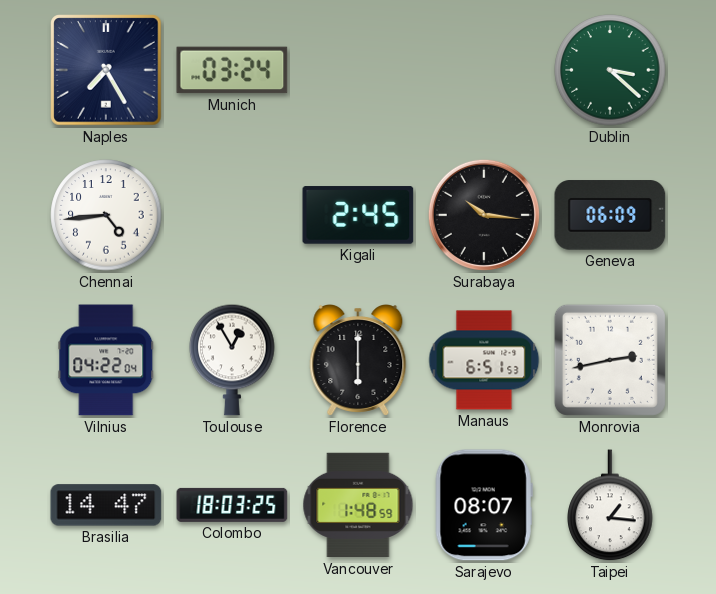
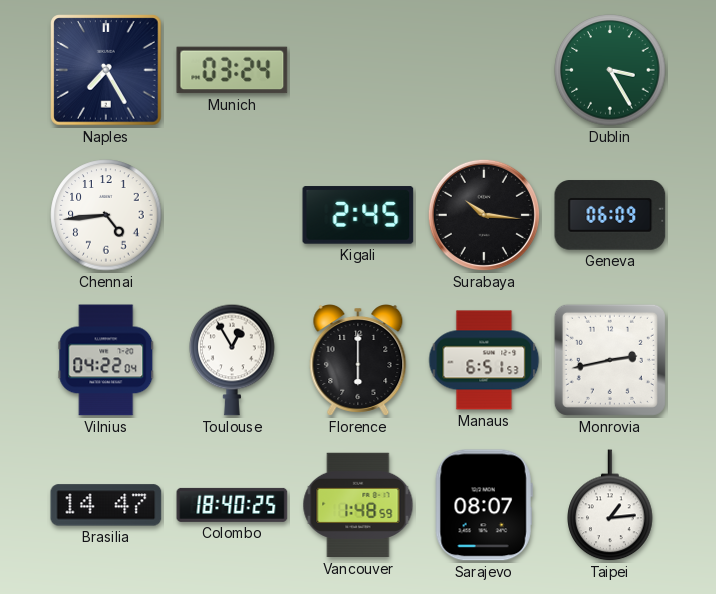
Dublin: 3:22 -> 3:25 (610, 70)
Colombo: 18:03 -> 18:40 (232, 505)
Taipei: 1:16 -> 1:14 (610, 506)
